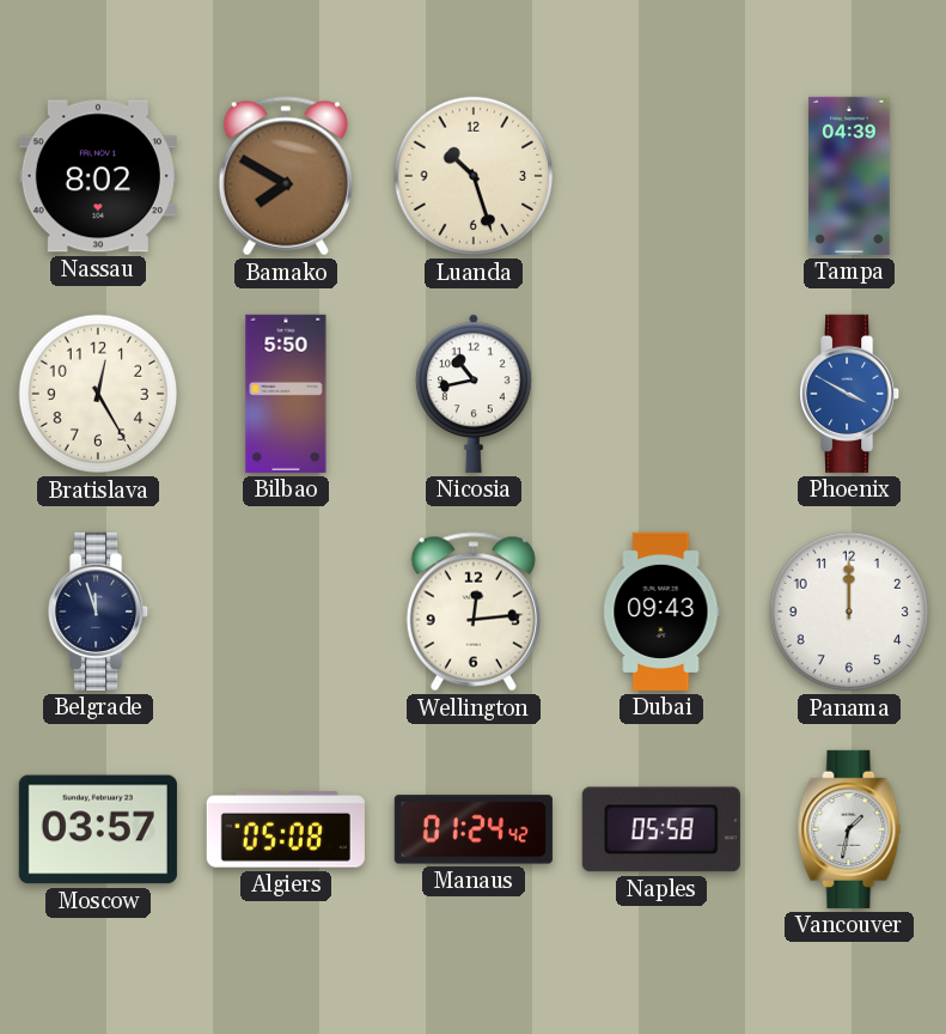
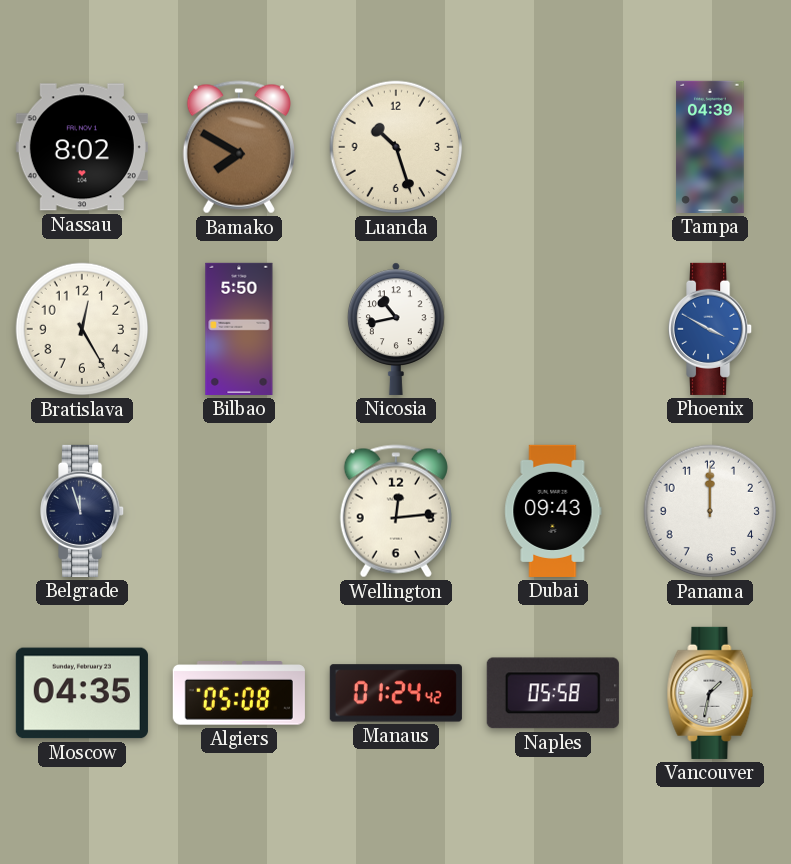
Moscow: 03:57 -> 04:35 (82, 693)
